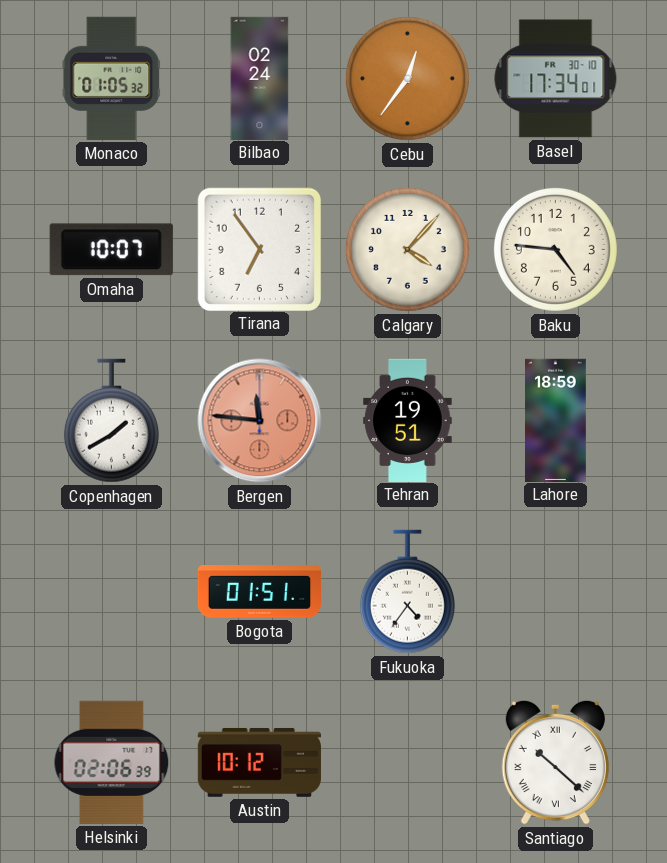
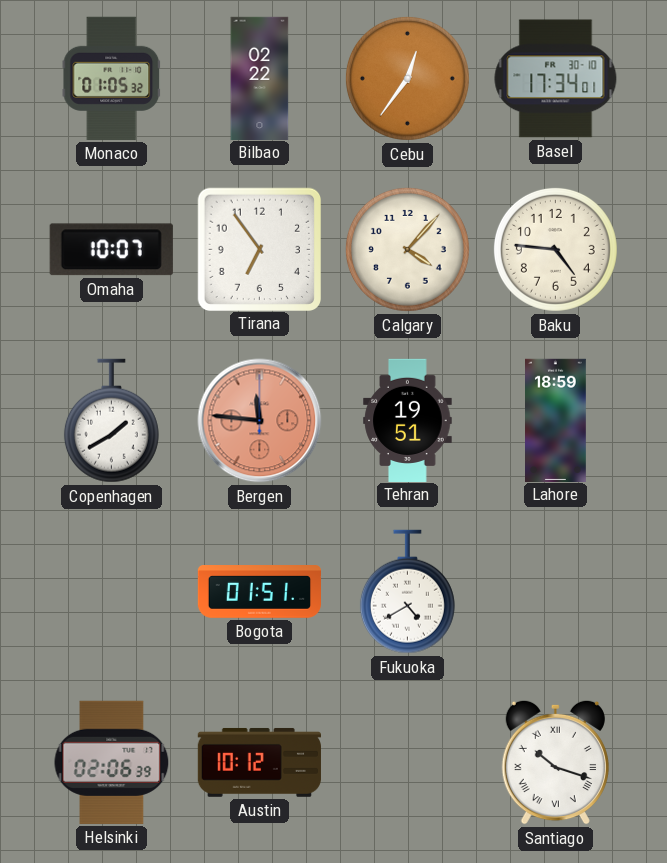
Bilbao: 02:24 -> 02:22 (260, 78)
Fukuoka: 4:36 -> 4:40 (407, 592)
Santiago: 10:22 -> 10:18 (555, 762)
